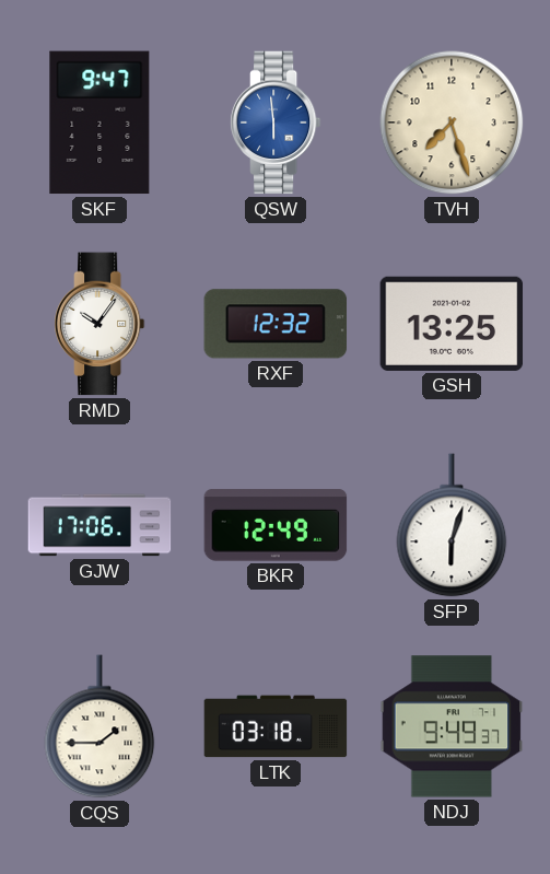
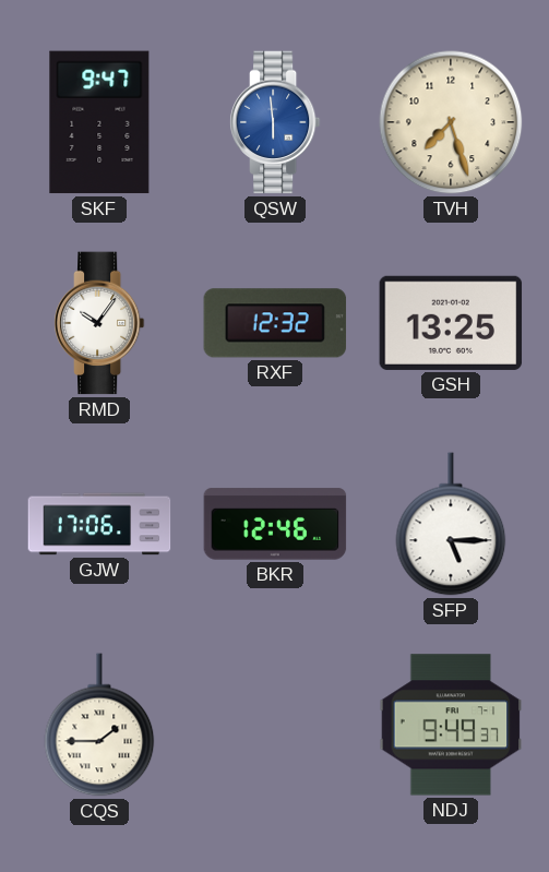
BKR: 12:49 -> 12:46 (275, 524)
SFP: 6:03 -> 5:15 (451, 524)
LTK: 03:18 -> none (276, 726)
